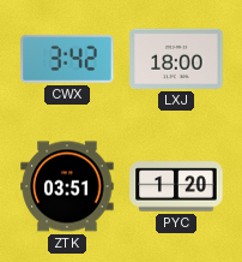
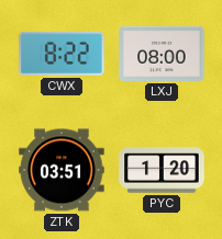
CWX: 3:42 -> 8:22 (62, 54)
LXJ: 18:00 -> 08:00 (162, 54)
